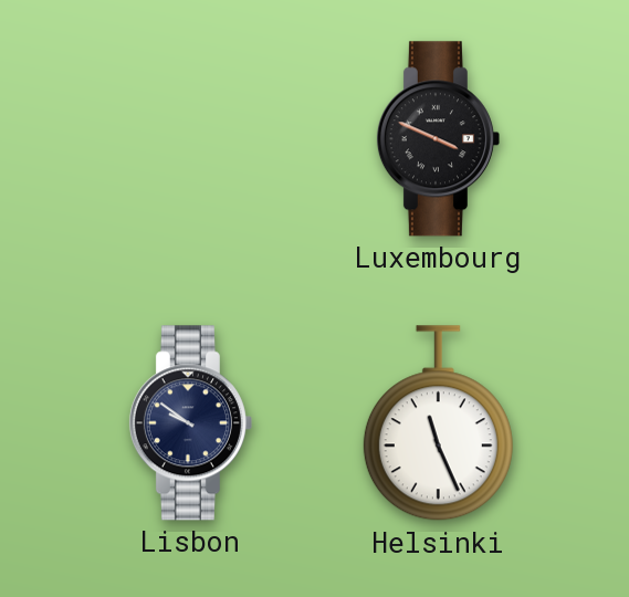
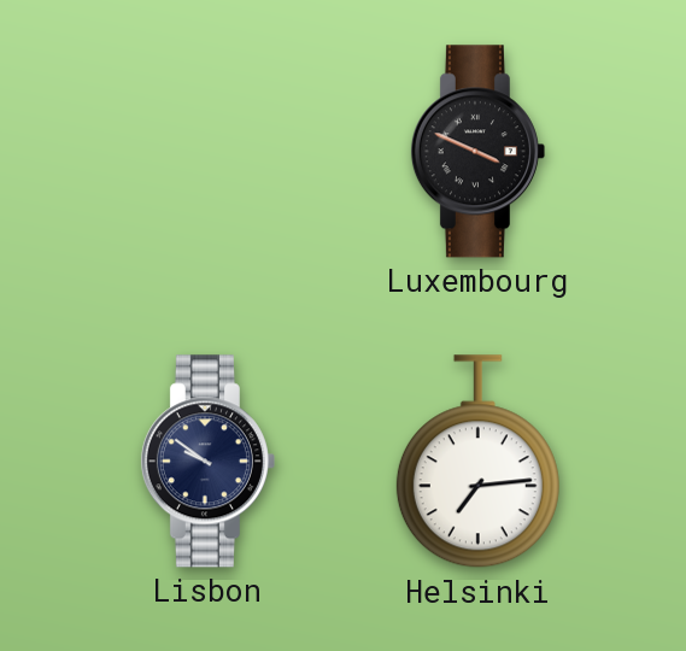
Helsinki: 11:26 -> 7:14 (477, 462)
